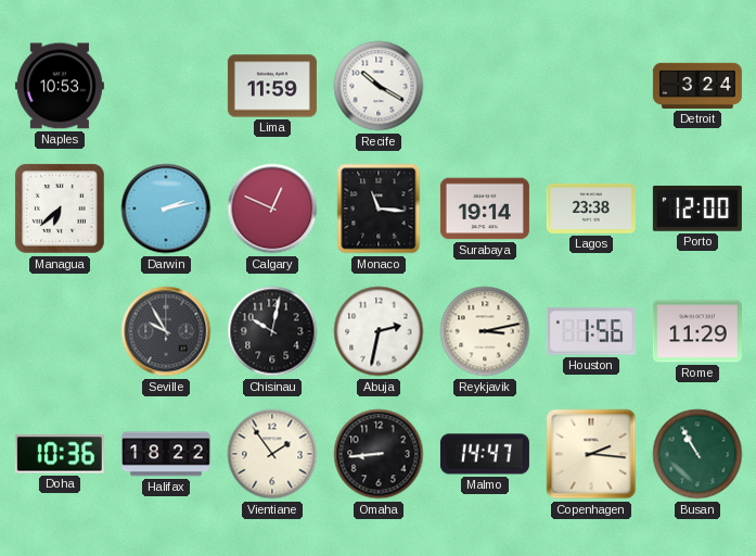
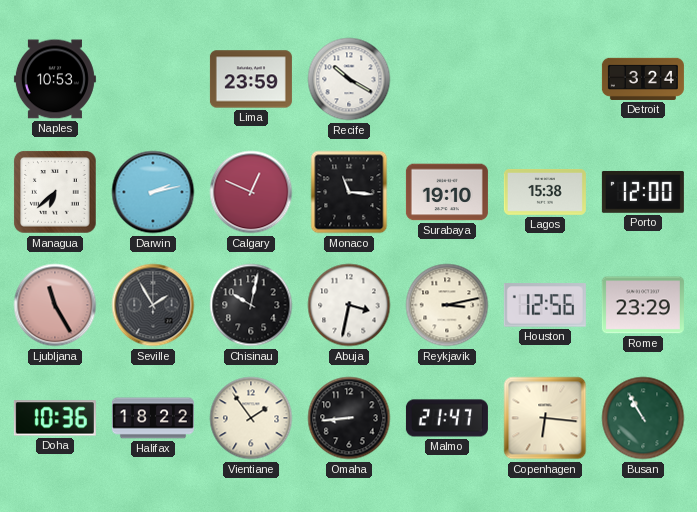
Lima: 11:59 -> 23:59 (251, 79)
Surabaya: 19:14 -> 19:10 (447, 192)
Lagos: 23:38 -> 15:38 (545, 192)
Ljubljana: none -> 11:25 (55, 305)
Seville: 9:55 -> 1:55 (153, 305)
Abuja: 2:32 -> 3:32 (349, 305)
Houston: 1:56 -> 12:56 (545, 305)
Rome: 11:29 -> 23:29 (643, 305)
Malmo: 14:47 -> 21:47 (447, 418)
Copenhagen: 2:16 -> 6:16 (545, 418)
